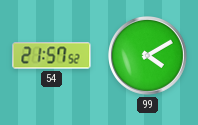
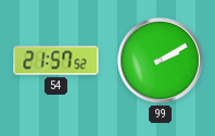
99: 4:10 -> 2:10 (161, 61)
